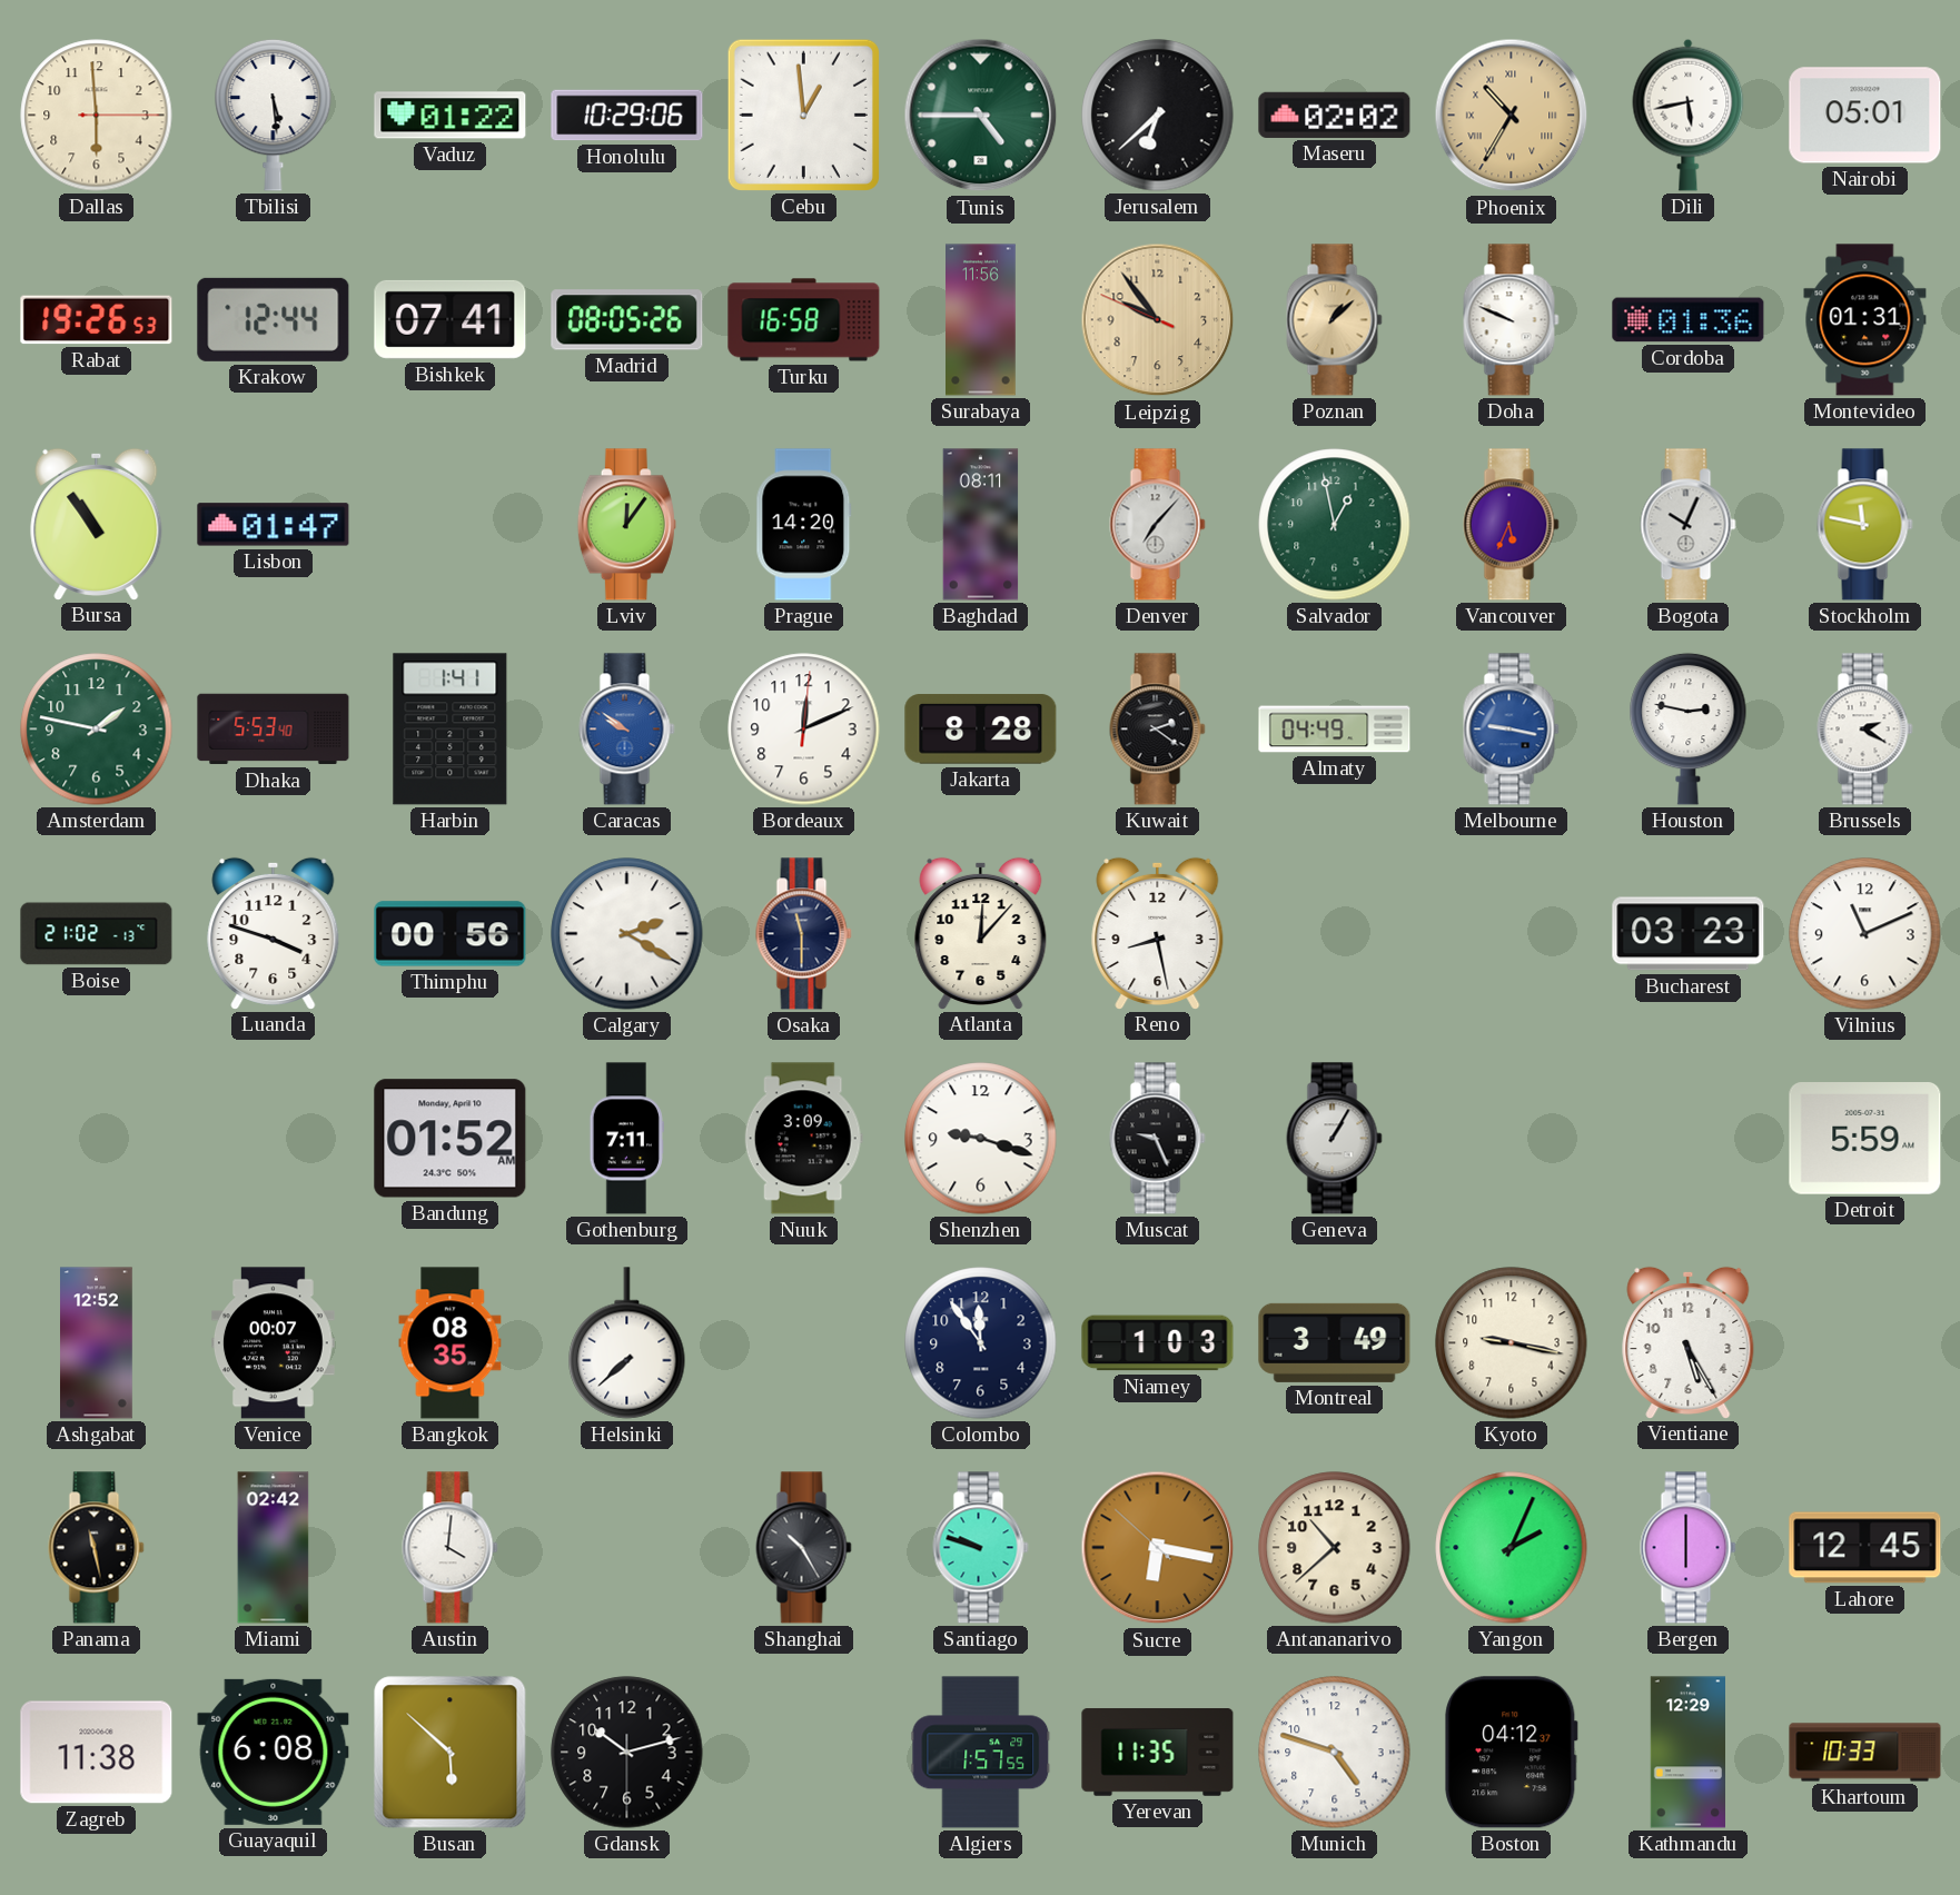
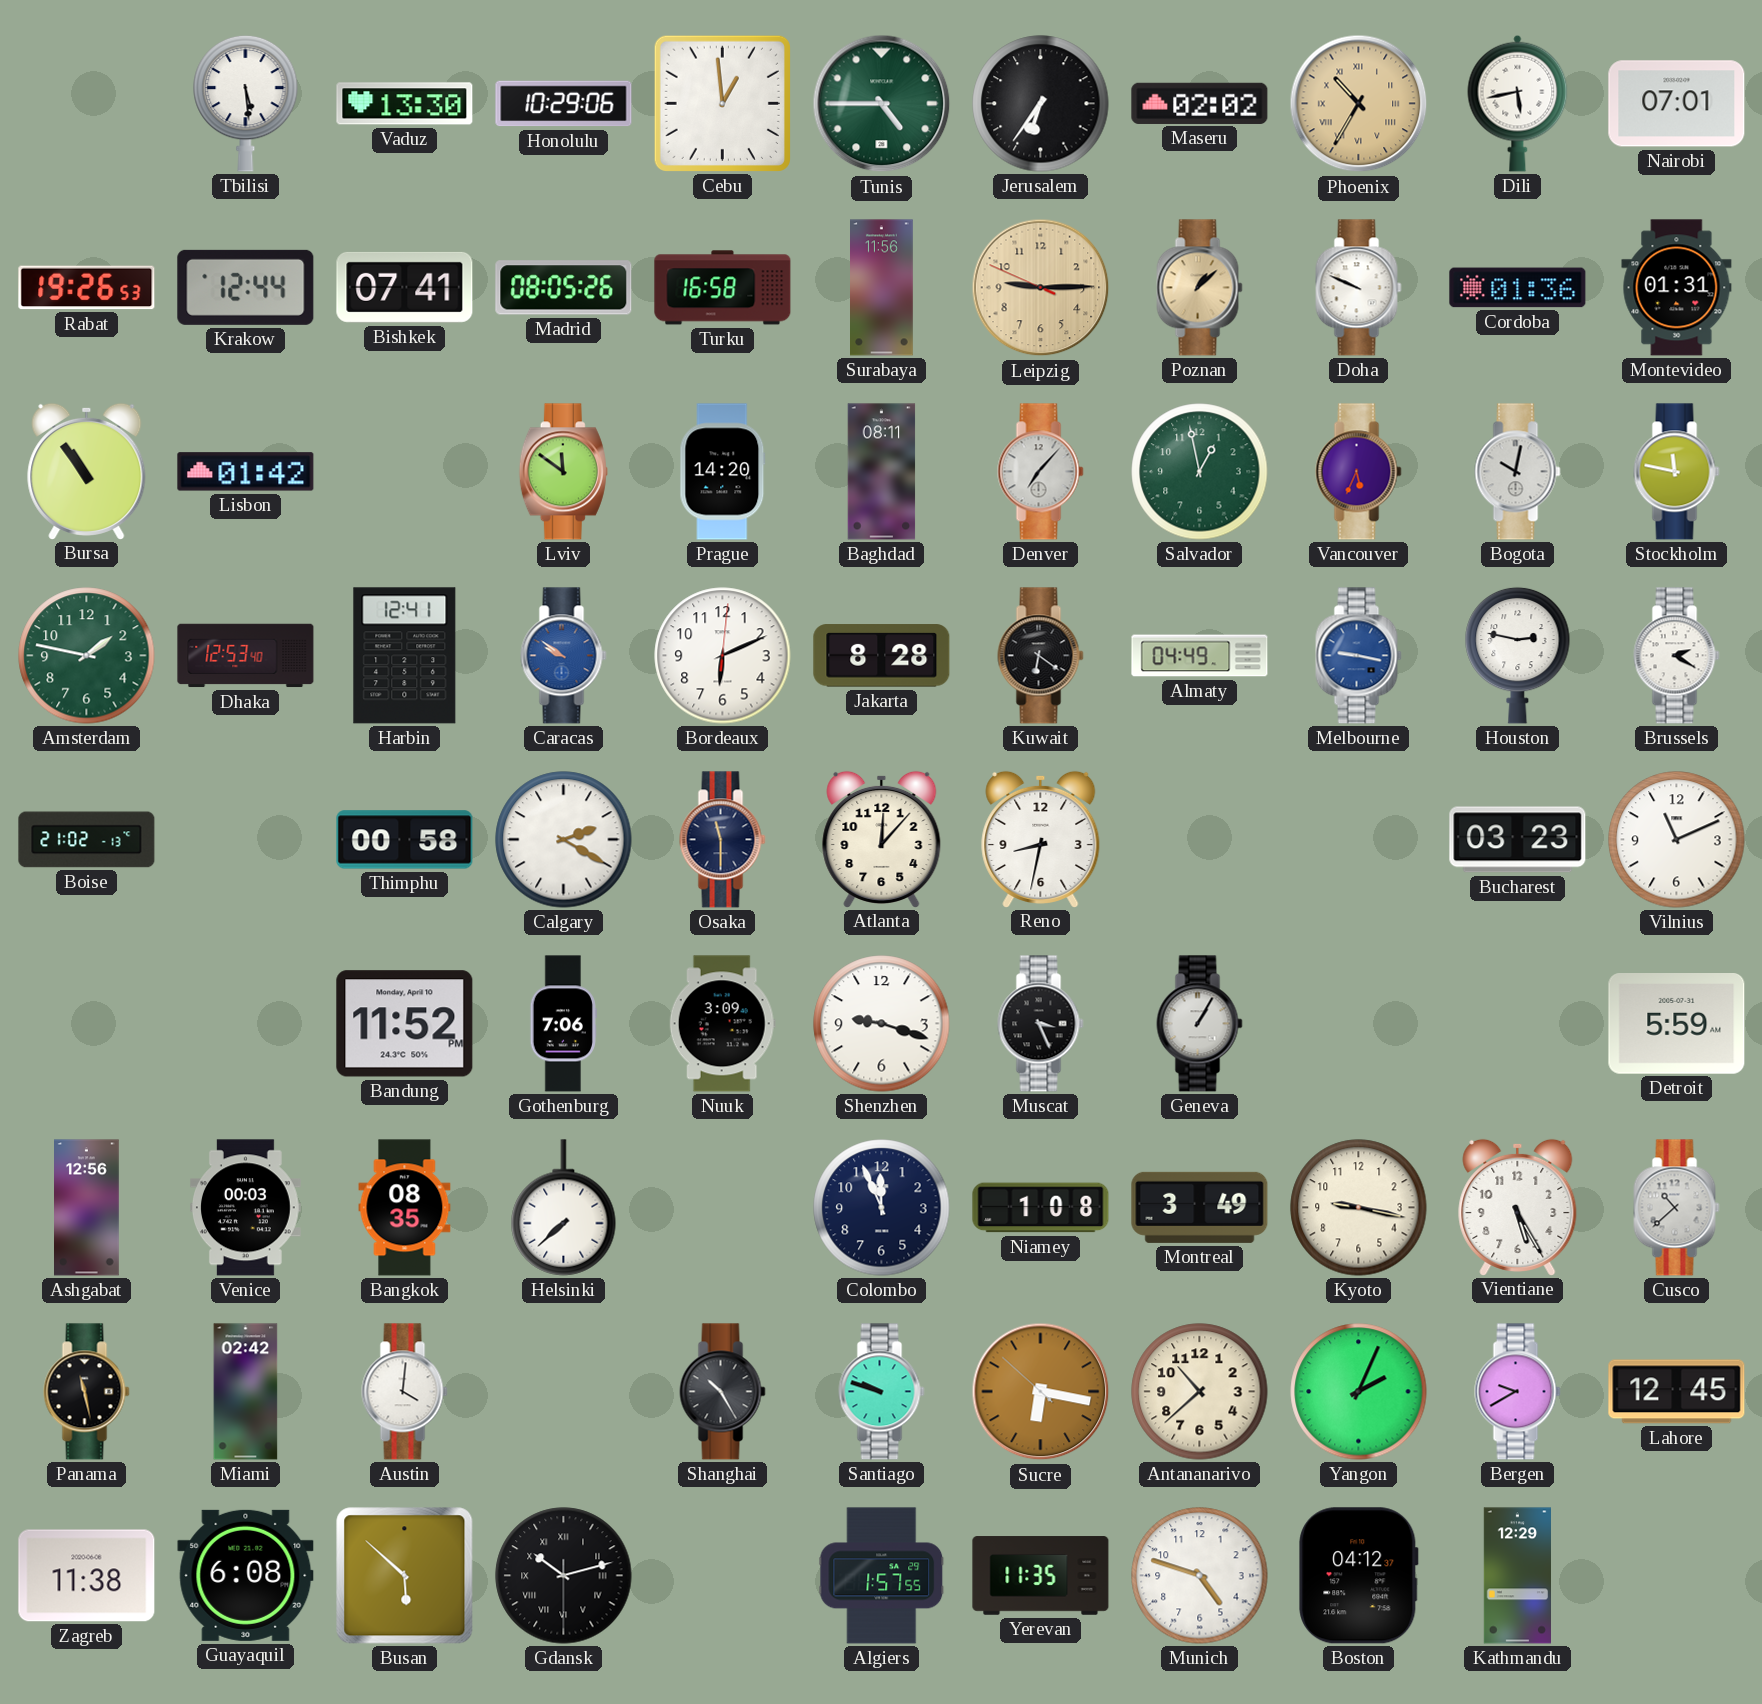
Dallas: 5:59 -> none (97, 116)
Vaduz: 01:22 -> 13:30 (405, 104)
Jerusalem: 6:38 -> 6:36 (1041, 104)
Nairobi: 05:01 -> 07:01 (1677, 104)
Leipzig: 9:53 -> 9:14 (1041, 288)
Lisbon: 01:47 -> 01:42 (246, 472)
Lviv: 12:06 -> 11:51 (563, 472)
Bogota: 10:04 -> 10:02 (1518, 472)
Dhaka: 5:53 -> 12:53 (246, 656)
Harbin: 1:41 -> 12:41 (405, 656)
Bordeaux: 12:11 -> 6:11 (723, 656)
Kuwait: 2:21 -> 6:21 (1041, 656)
Luanda: 3:48 -> none (274, 933)
Thimphu: 00:56 -> 00:58 (405, 840)
Reno: 8:28 -> 8:32 (1041, 839)
Bandung: 01:52 -> 11:52 (405, 1024)
Gothenburg: 7:11 -> 7:06 (563, 1024)
Muscat: 9:26 -> 3:26 (1041, 1024)
Ashgabat: 12:52 -> 12:56 (87, 1208)
Venice: 00:07 -> 00:03 (246, 1208)
Colombo: 11:54 -> 11:56 (882, 1208)
Niamey: 1:03 -> 1:08 (1041, 1208)
Cusco: none -> 10:38 (1677, 1208)
Bergen: 6:00 -> 9:40 (1518, 1392)
Gdansk numerals: Arabic -> Roman (564, 1576)
Khartoum: 10:33 -> none (1865, 1753)
